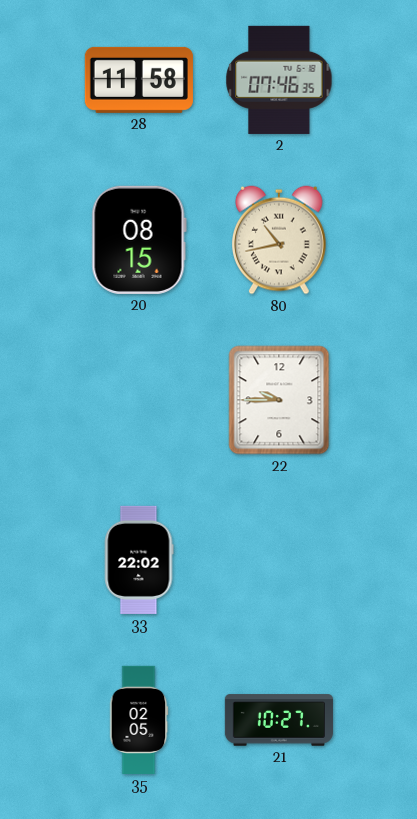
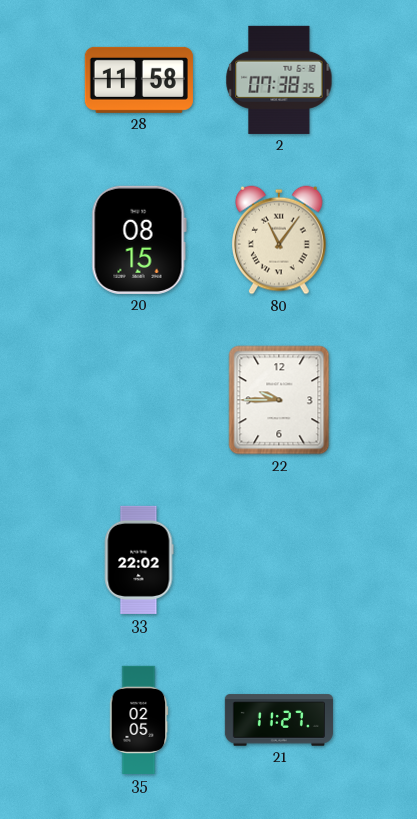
2: 07:46 -> 07:38 (279, 80)
80: 10:43 -> 11:06 (280, 240)
21: 10:27 -> 11:27 (279, 720)
